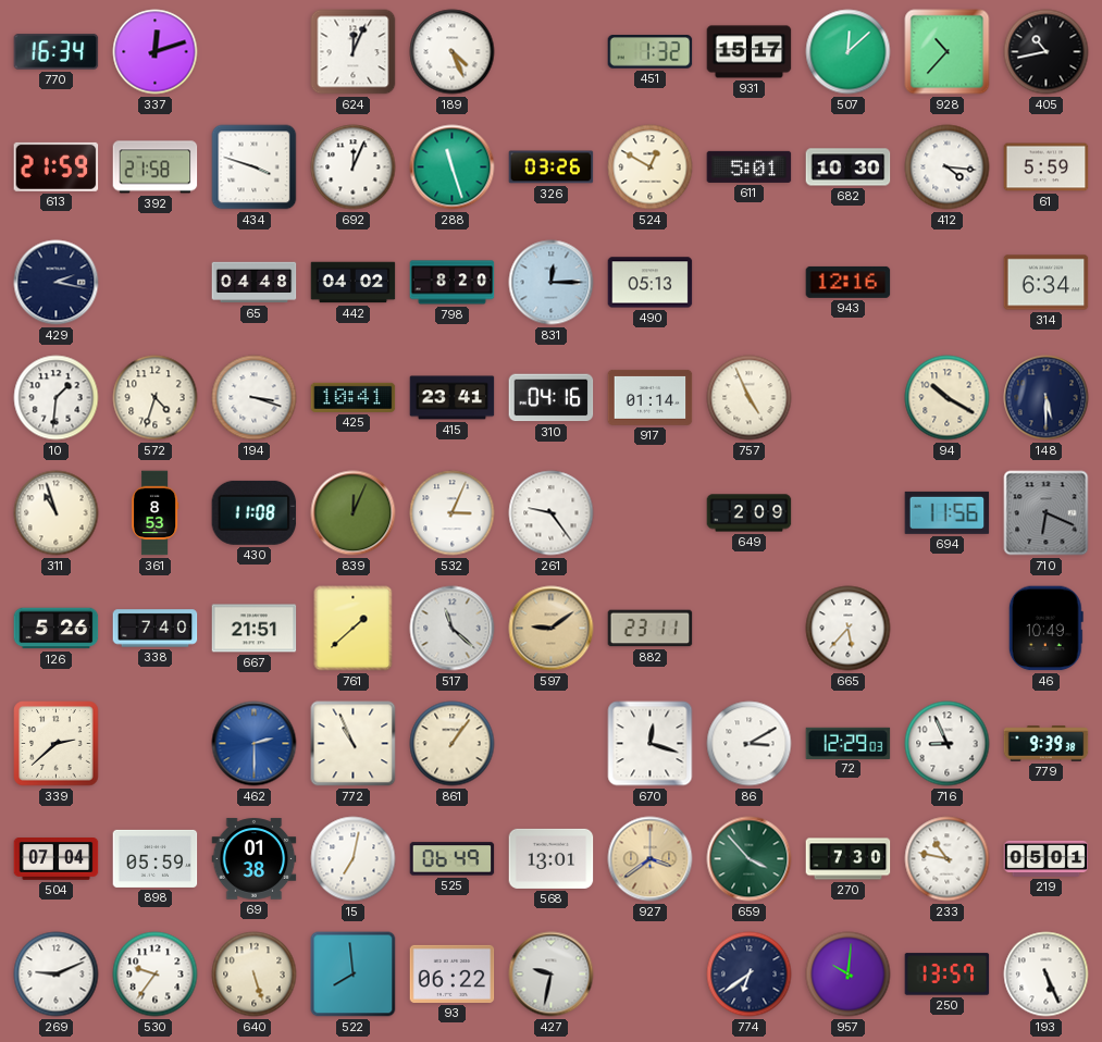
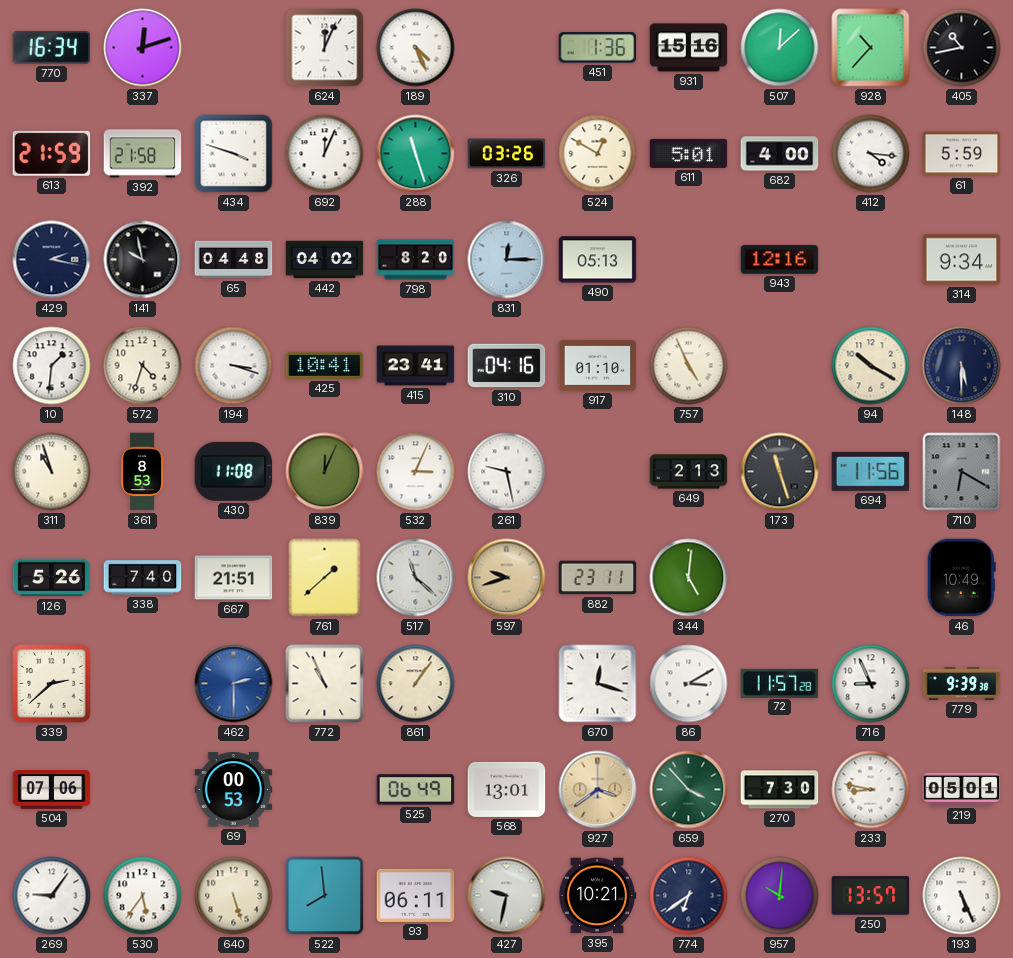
451: 1:32 -> 1:36 (598, 48)
931: 15:17 -> 15:16 (689, 48)
682: 10:30 -> 4:00 (780, 154)
141: none -> 9:58 (143, 260)
314: 6:34 -> 9:34 (962, 260)
917: 01:14 -> 01:10 (598, 365)
261: 9:24 -> 9:28 (507, 472)
649: 2:09 -> 2:13 (689, 472)
173: none -> 11:27 (780, 472)
710: 6:19 -> 6:20 (962, 472)
597: 9:09 -> 9:42 (507, 578)
344: none -> 5:01 (689, 578)
665: 5:37 -> none (849, 629)
72: 12:29 -> 11:57 (780, 683)
504: 07:04 -> 07:06 (52, 790)
898: 05:59 -> none (156, 858)
69: 01:38 -> 00:53 (234, 790)
15: 7:02 -> none (354, 859)
233: 10:47 -> 8:47 (871, 790)
269: 9:11 -> 9:06 (52, 896)
530: 9:36 -> 5:36 (143, 896)
93: 06:22 -> 06:11 (416, 895)
395: none -> 10:21 (597, 896)
